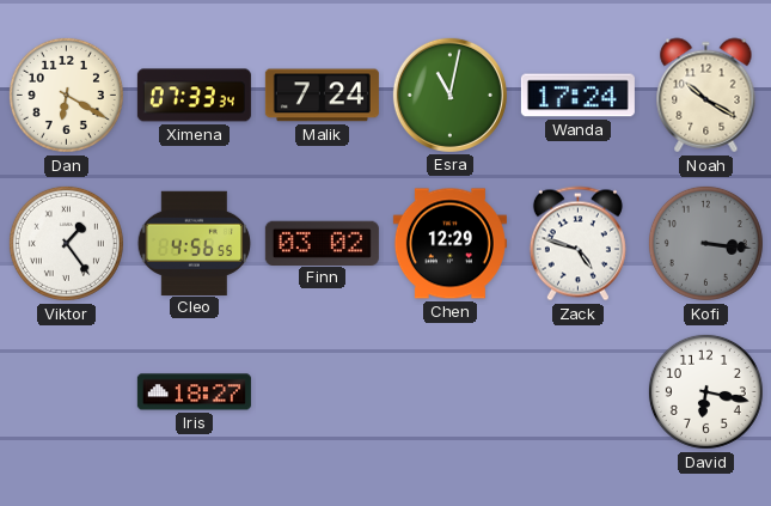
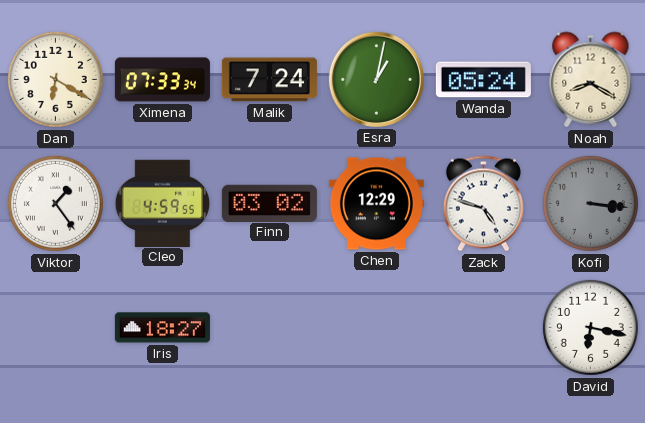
Esra: 11:02 -> 1:02 (376, 79)
Wanda: 17:24 -> 05:24 (483, 80)
Noah: 10:20 -> 8:20 (591, 80)
Cleo: 4:56 -> 4:59 (163, 203)
